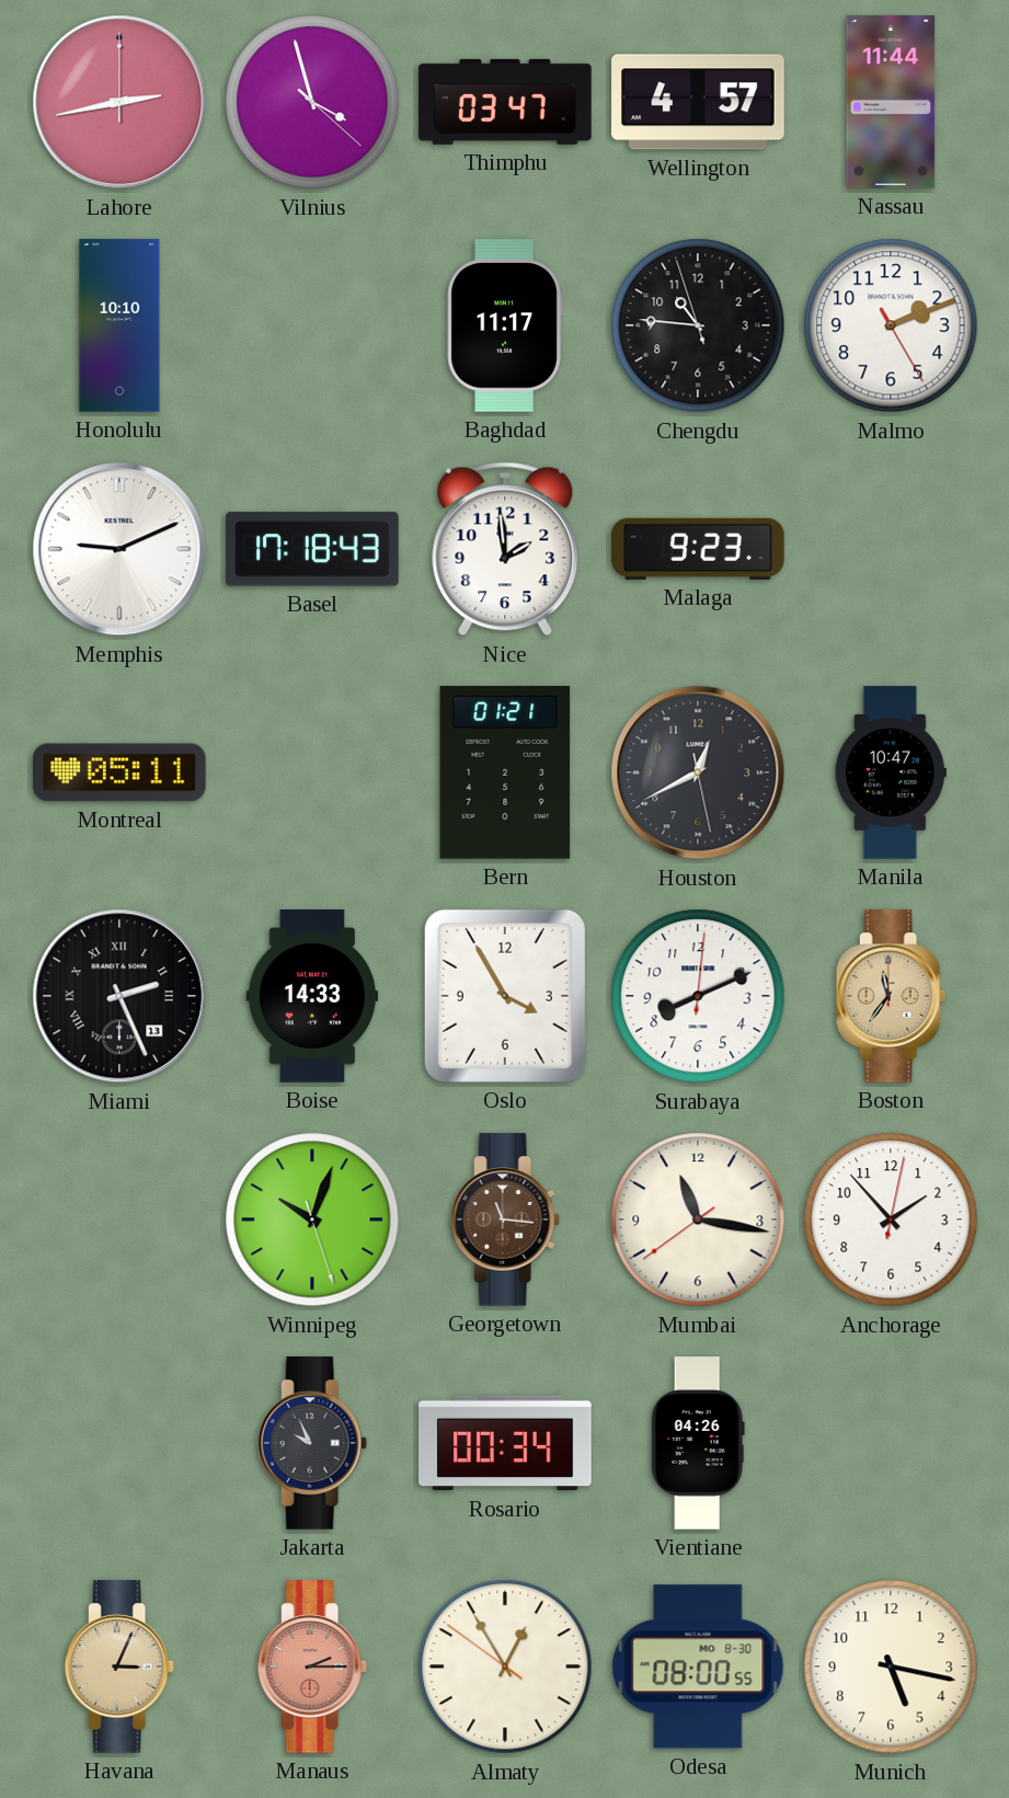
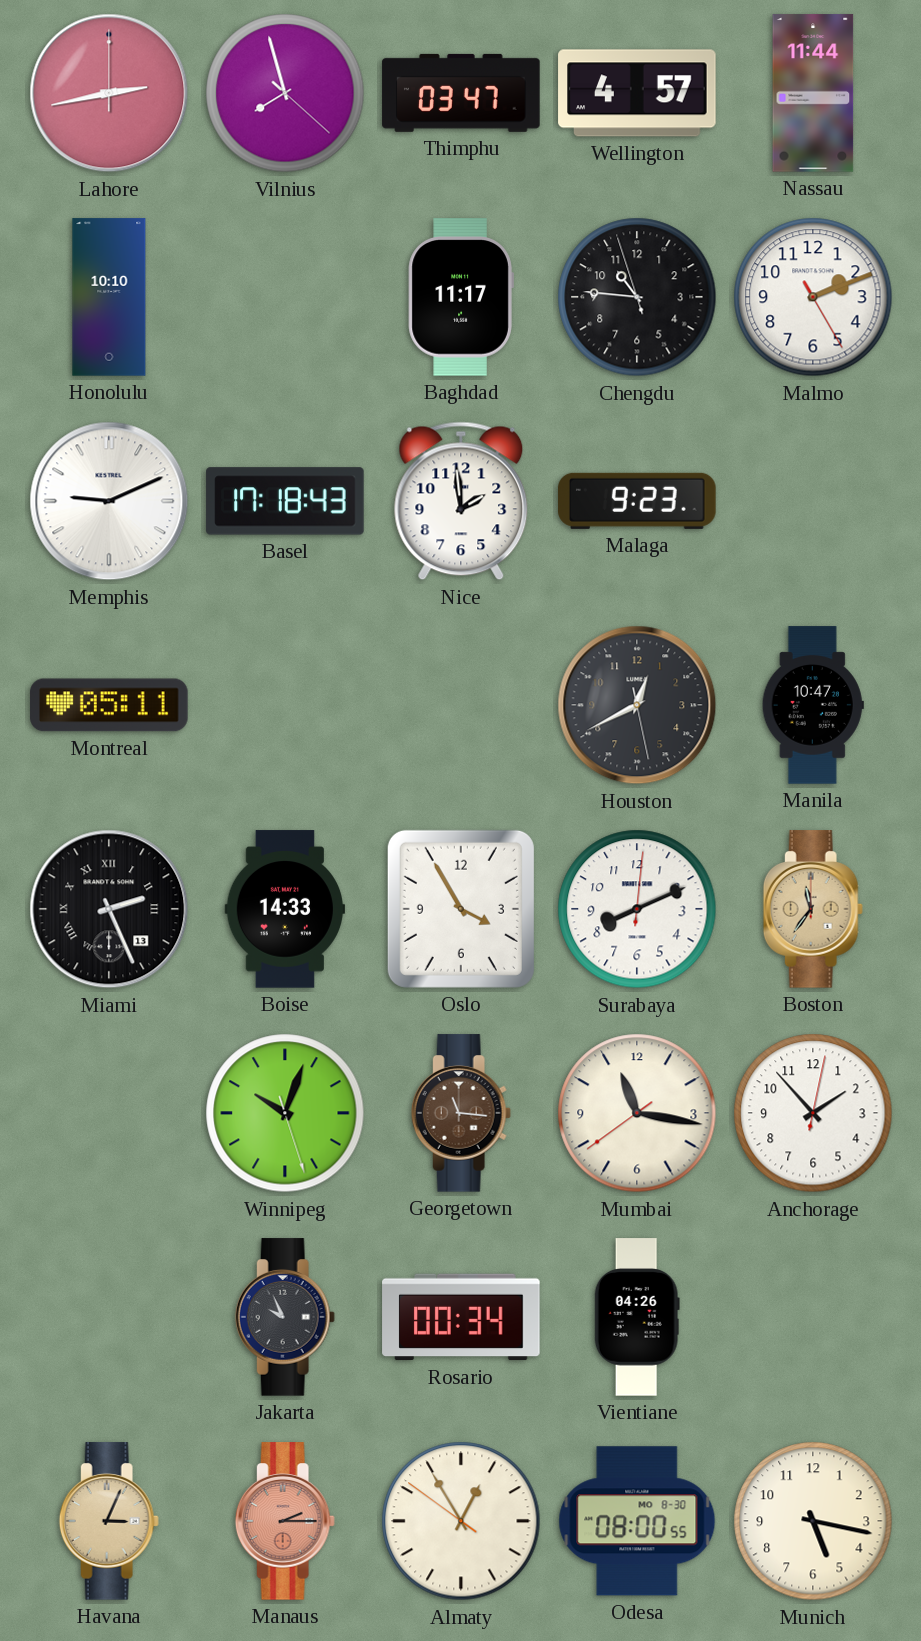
Vilnius: 3:57 -> 7:57 (285, 93)
Bern: 01:21 -> none (505, 772)
